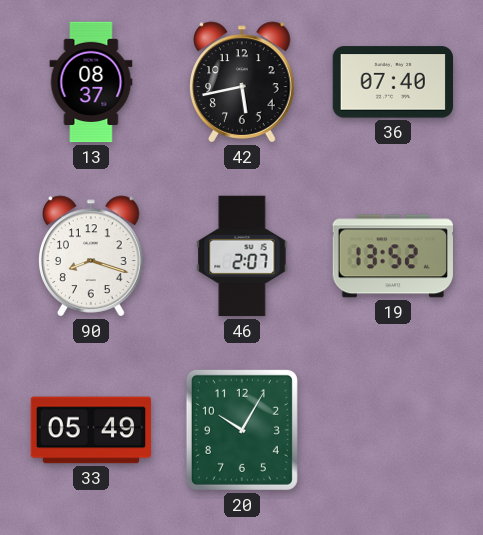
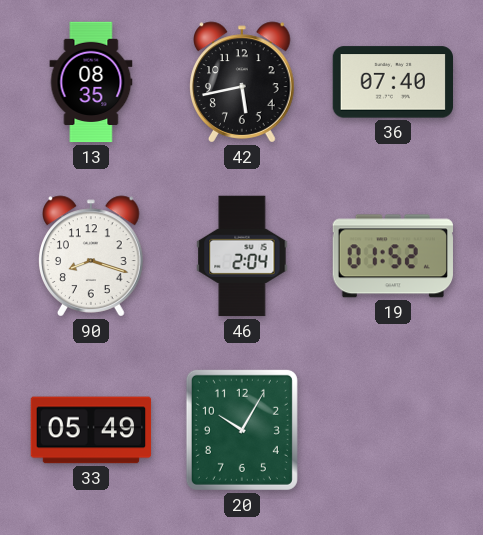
13: 08:37 -> 08:35 (91, 82)
46: 2:07 -> 2:04 (242, 256)
19: 13:52 -> 01:52 (393, 256)
